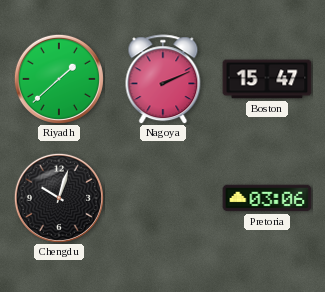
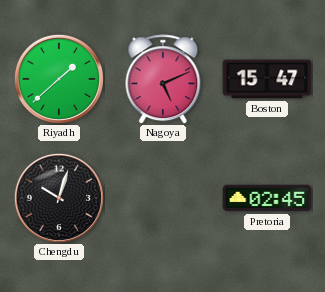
Nagoya: 2:11 -> 5:11 (163, 79)
Pretoria: 03:06 -> 02:45 (267, 198)
